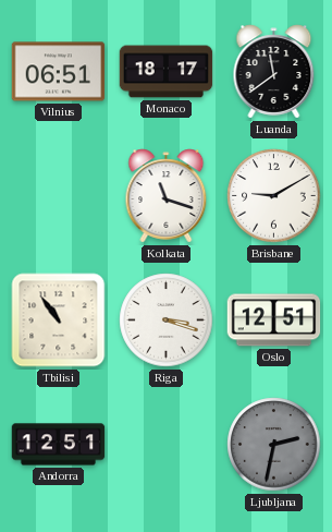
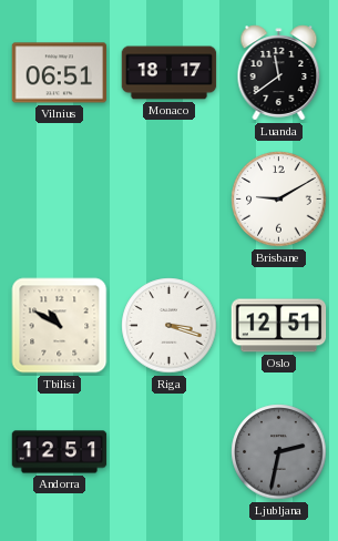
Kolkata: 11:18 -> none (167, 196)
Tbilisi: 10:54 -> 10:50 (60, 326)
